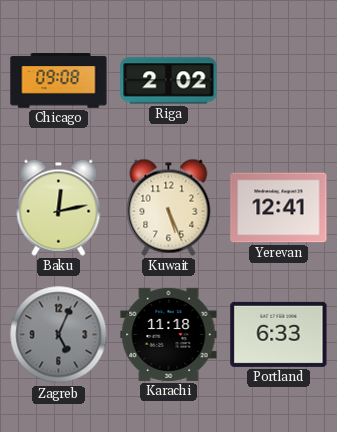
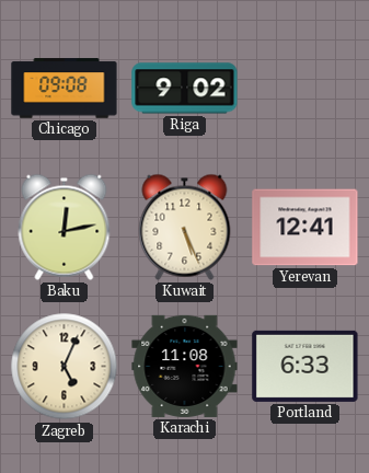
Riga: 2:02 -> 9:02 (185, 89)
Zagreb dial: grey -> cream (65, 367)
Karachi: 11:18 -> 11:08 (185, 366)
